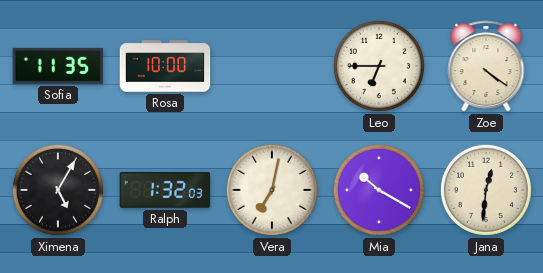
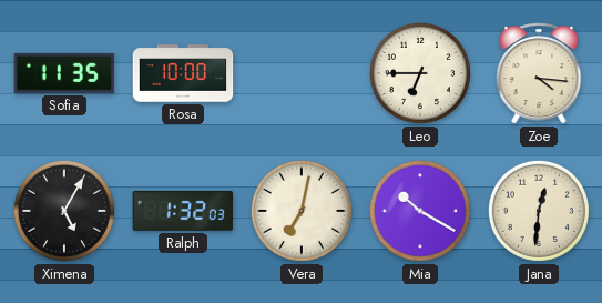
Zoe: 4:21 -> 4:16 (539, 73)
